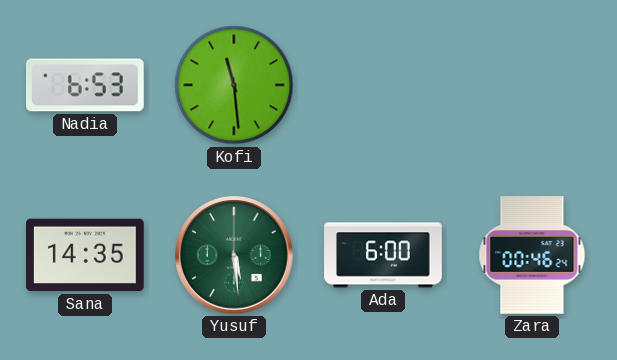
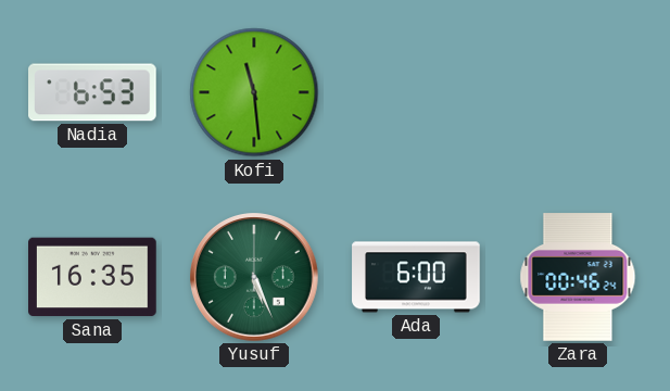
Sana: 14:35 -> 16:35 (93, 277)
Yusuf: 5:29 -> 5:26 (254, 277)
